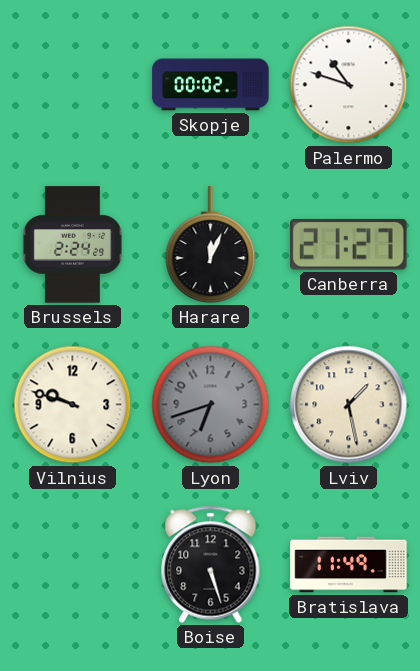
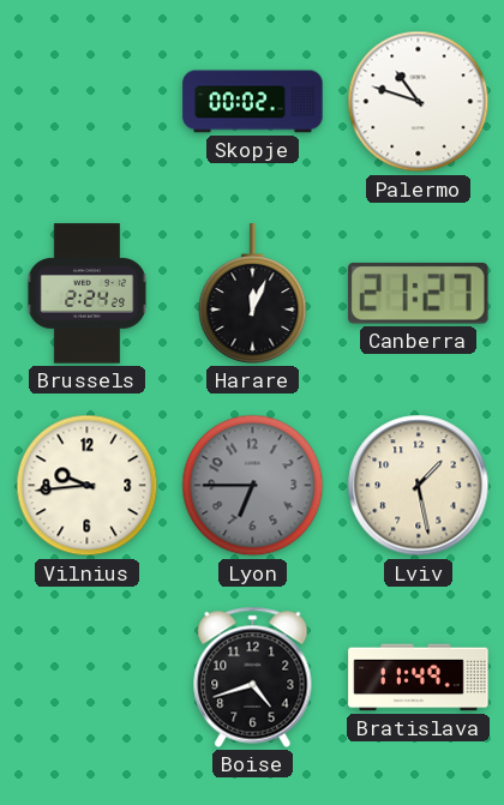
Vilnius: 9:48 -> 9:44 (88, 486)
Lyon: 6:42 -> 6:45 (253, 486)
Boise: 5:27 -> 4:42 (253, 677)
